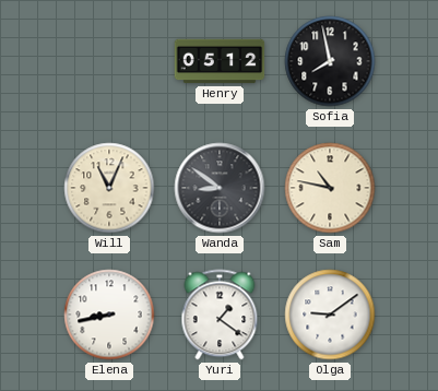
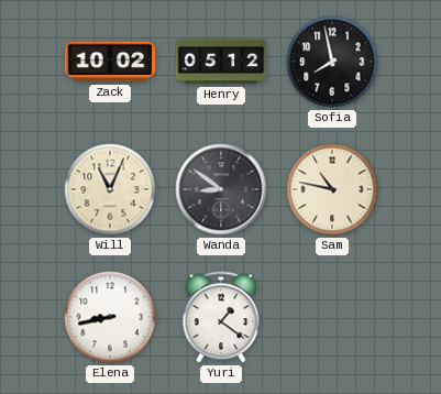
Zack: none -> 10:02 (110, 62)
Olga: 9:09 -> none (330, 315)
